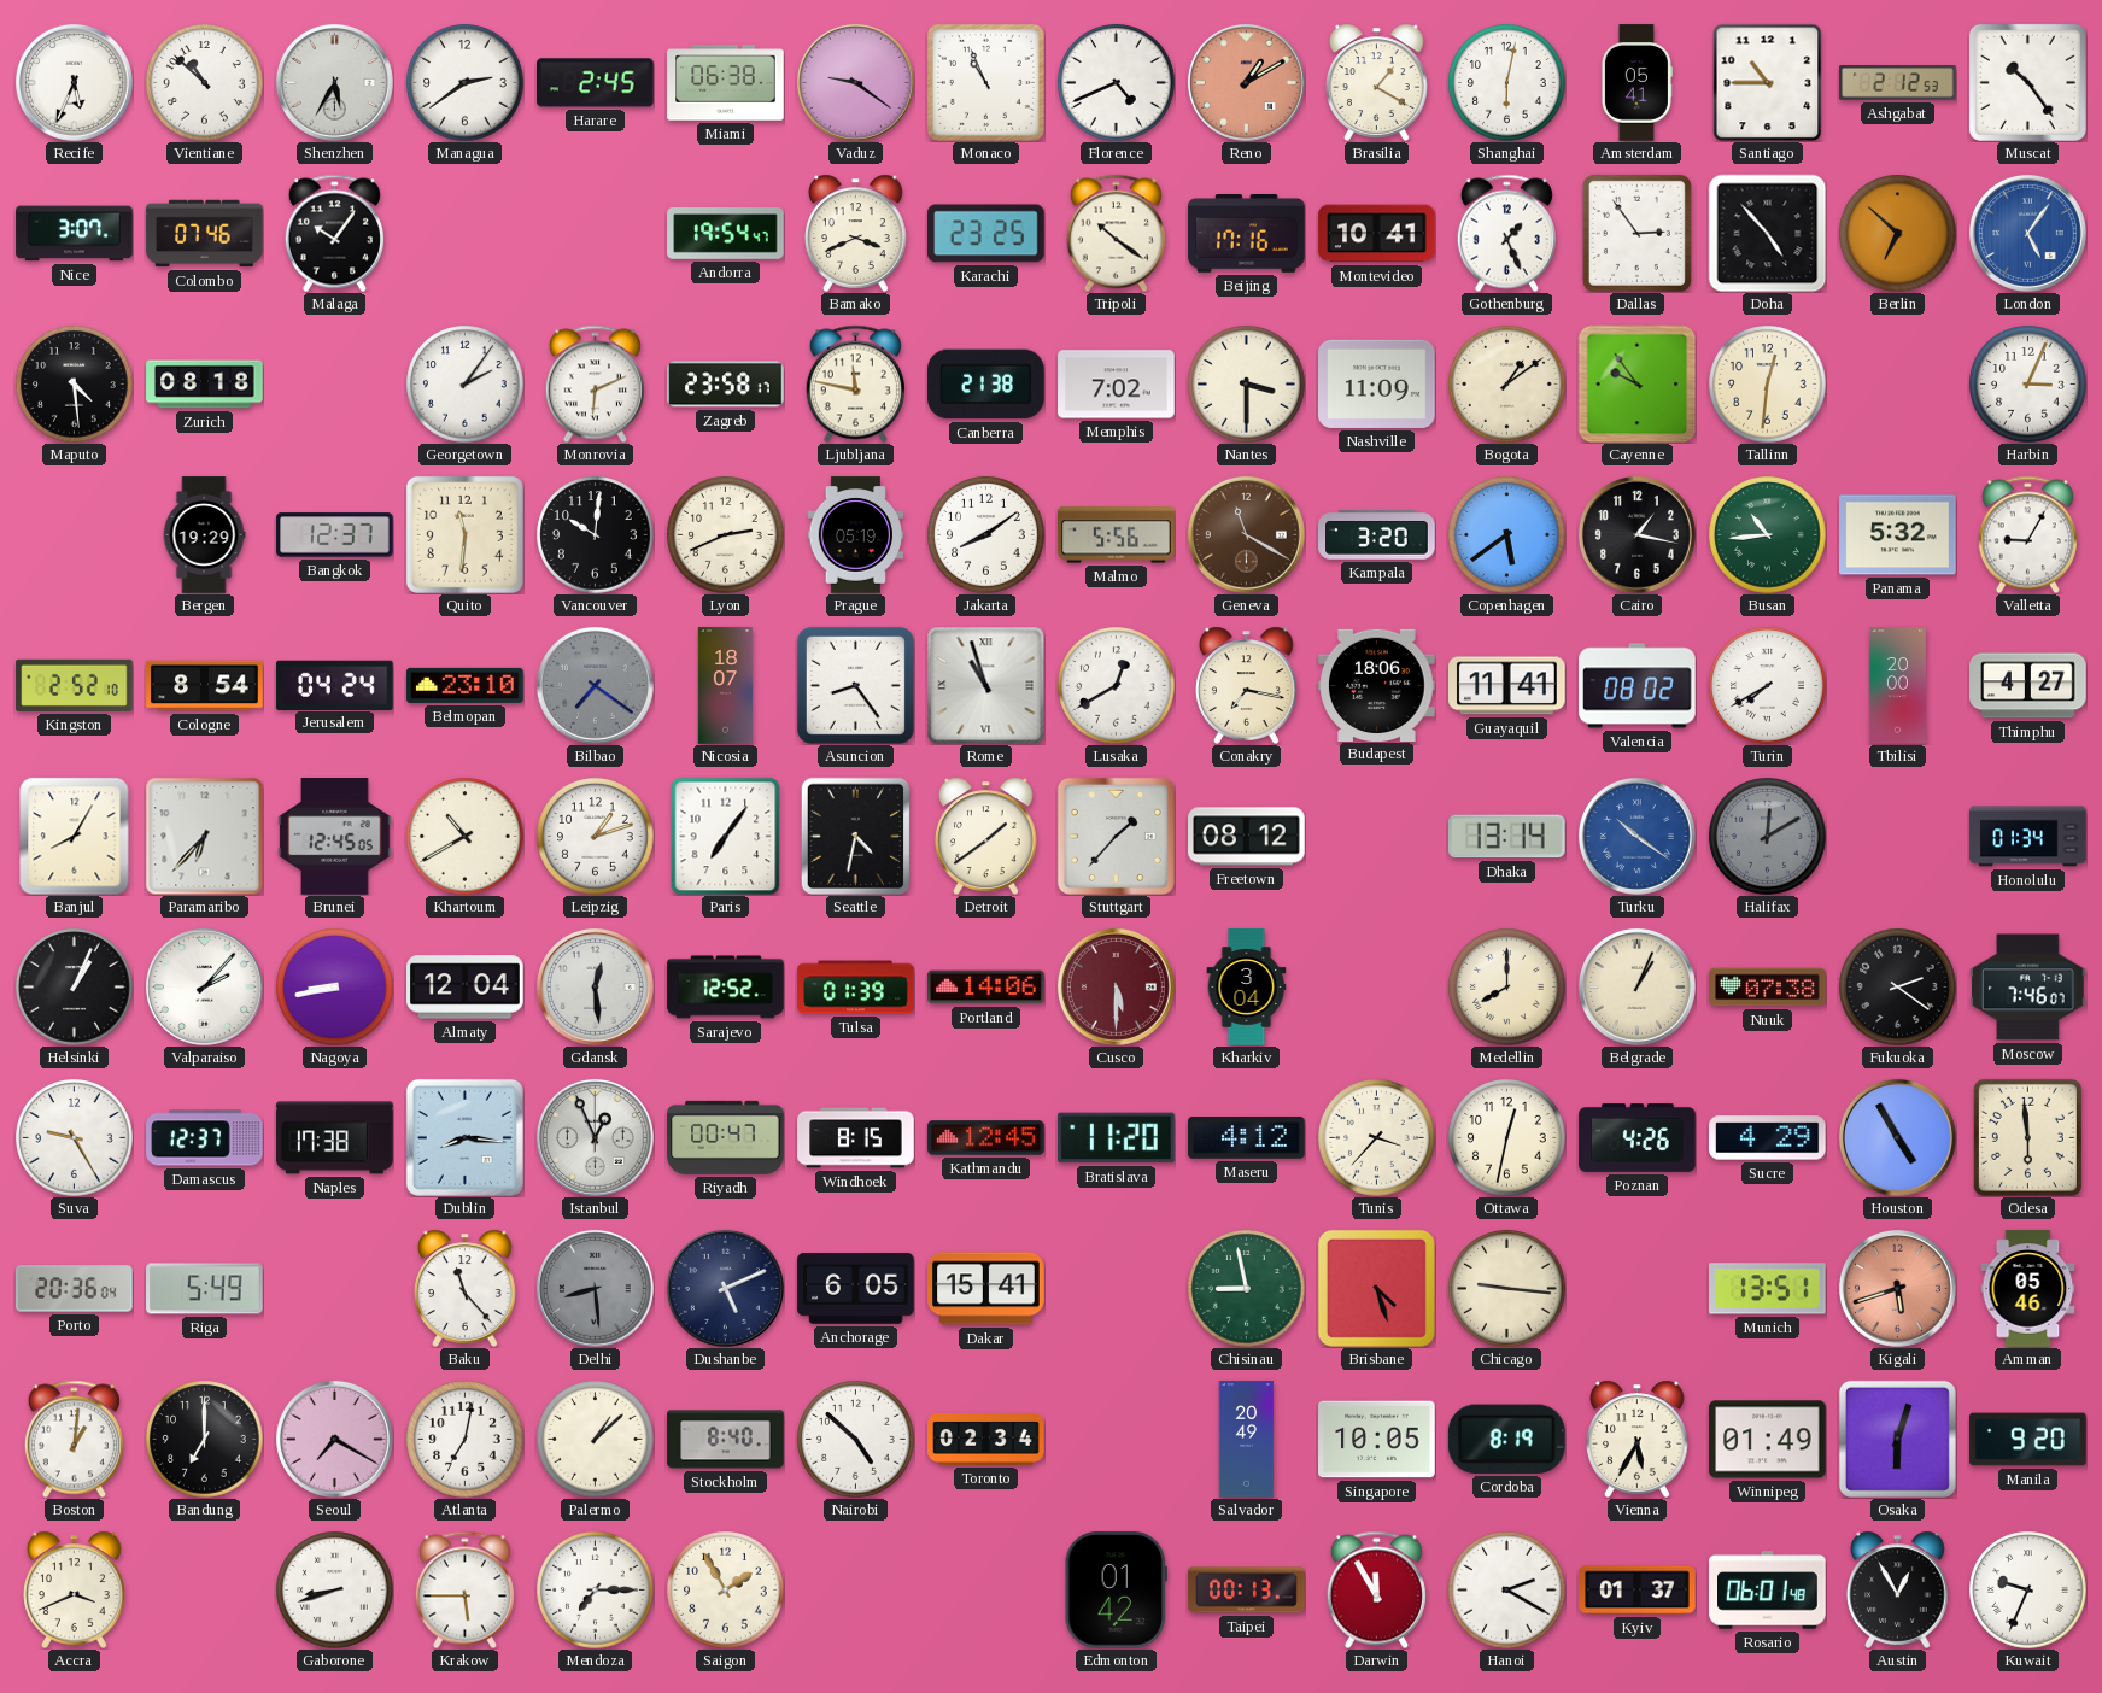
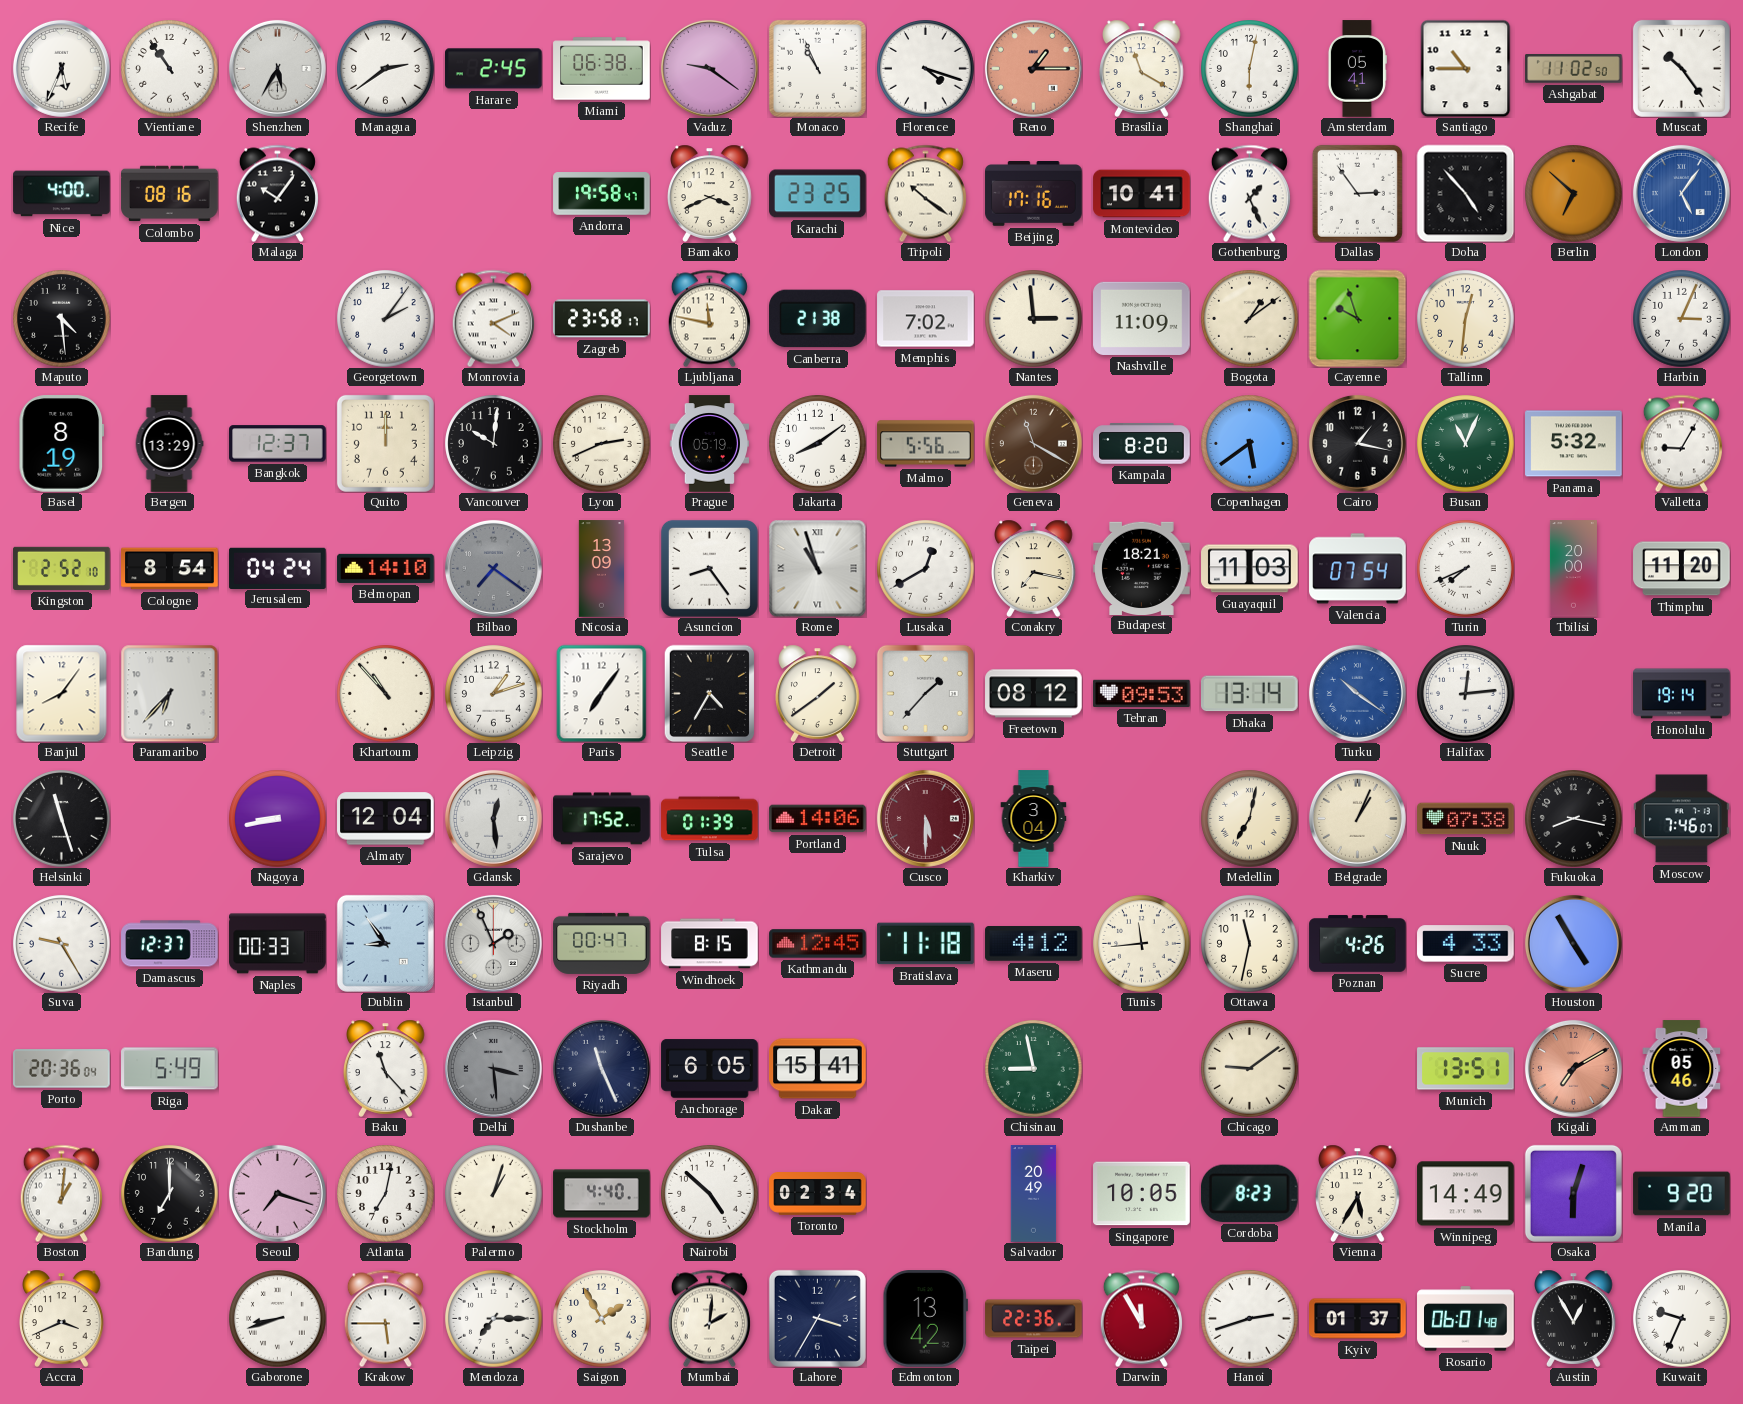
Vientiane: 10:52 -> 10:54 (170, 69)
Florence: 4:41 -> 4:18 (926, 69)
Reno: 1:10 -> 1:15 (1033, 68)
Brasilia: 1:20 -> 11:20 (1142, 68)
Ashgabat: 2:12 -> 11:02 (1574, 69)
Nice: 3:07 -> 4:00 (62, 194)
Colombo: 07:46 -> 08:16 (170, 194)
Andorra: 19:54 -> 19:58 (602, 194)
Zurich: 08:18 -> none (205, 385)
Monrovia: 6:11 -> 4:11 (493, 318)
Nantes: 3:30 -> 2:59 (1034, 319)
Cayenne: 9:54 -> 9:57 (1357, 318)
Basel: none -> 8:19 (62, 444)
Bergen: 19:29 -> 13:29 (169, 444)
Quito: 11:31 -> 12:00 (385, 443)
Kampala: 3:20 -> 8:20 (1142, 444)
Busan: 10:44 -> 11:04 (1466, 444)
Belmopan: 23:10 -> 14:10 (386, 568)
Nicosia: 18:07 -> 13:09 (602, 569)
Budapest: 18:06 -> 18:21 (1142, 568)
Guayaquil: 11:41 -> 11:03 (1250, 569)
Valencia: 08:02 -> 07:54 (1358, 569)
Turin: 7:40 -> 7:41 (1466, 569)
Thimphu: 4:27 -> 11:20 (1682, 569)
Banjul: 8:05 -> 8:06 (62, 693)
Brunei: 12:45 -> none (335, 837)
Khartoum: 10:40 -> 10:53 (386, 694)
Seattle: 4:32 -> 4:35 (710, 693)
Tehran: none -> 09:53 (1142, 693)
Halifax: 12:10 -> 12:14 (1466, 694)
Halifax dial: grey -> white (1466, 694)
Honolulu: 01:34 -> 19:14 (1682, 694)
Helsinki: 1:04 -> 11:27 (62, 819)
Valparaiso: 2:07 -> none (204, 986)
Sarajevo: 12:52 -> 17:52 (602, 819)
Medellin: 8:00 -> 7:02 (1250, 819)
Fukuoka: 2:21 -> 8:17 (1574, 819)
Naples: 17:38 -> 00:33 (278, 944)
Dublin: 8:16 -> 8:54 (385, 943)
Istanbul: 12:56 -> 1:56 (493, 943)
Bratislava: 11:20 -> 11:18 (926, 944)
Tunis: 3:37 -> 11:44 (1142, 944)
Ottawa: 12:32 -> 11:32 (1250, 944)
Sucre: 4:29 -> 4:33 (1466, 944)
Odesa: 5:59 -> none (2027, 1137)
Delhi: 8:29 -> 3:29 (493, 1068)
Dushanbe: 5:11 -> 11:26 (601, 1068)
Brisbane: 4:27 -> none (1376, 1288)
Chicago: 9:16 -> 9:09 (1250, 1069)
Kigali: 5:42 -> 7:10 (1573, 1068)
Seoul: 7:20 -> 7:18 (277, 1193)
Palermo: 1:08 -> 1:03 (494, 1194)
Stockholm: 8:40 -> 4:40 (602, 1194)
Cordoba: 8:19 -> 8:23 (1249, 1193)
Winnipeg: 01:49 -> 14:49 (1466, 1194)
Mumbai: none -> 2:01 (709, 1318)
Lahore: none -> 3:35 (817, 1318)
Edmonton: 01:42 -> 13:42 (925, 1319)
Taipei: 00:13 -> 22:36 (1034, 1319)
Hanoi: 2:20 -> 2:42 (1250, 1319)
